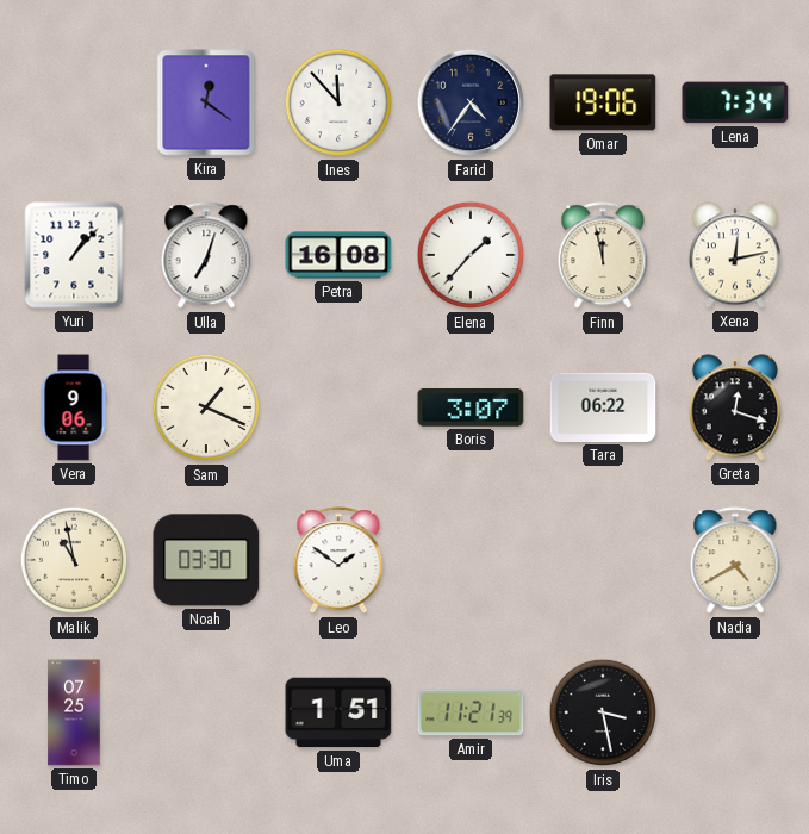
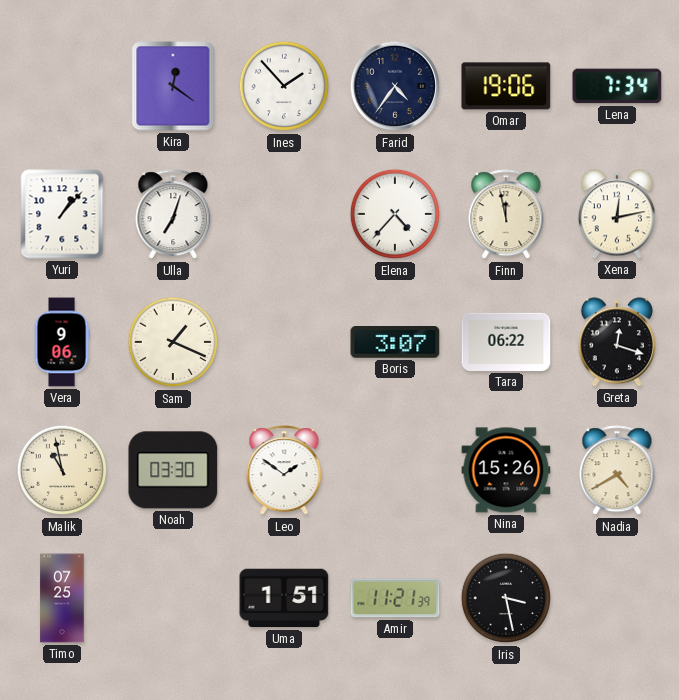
Ines: 11:53 -> 1:53 (284, 86)
Petra: 16:08 -> none (338, 255)
Elena: 1:37 -> 4:37 (395, 214)
Nina: none -> 15:26 (506, 470)
